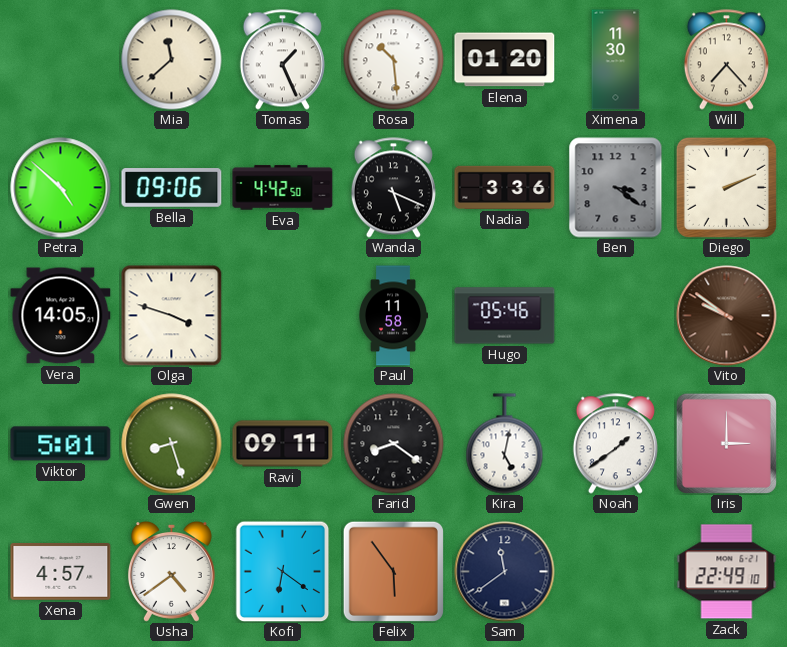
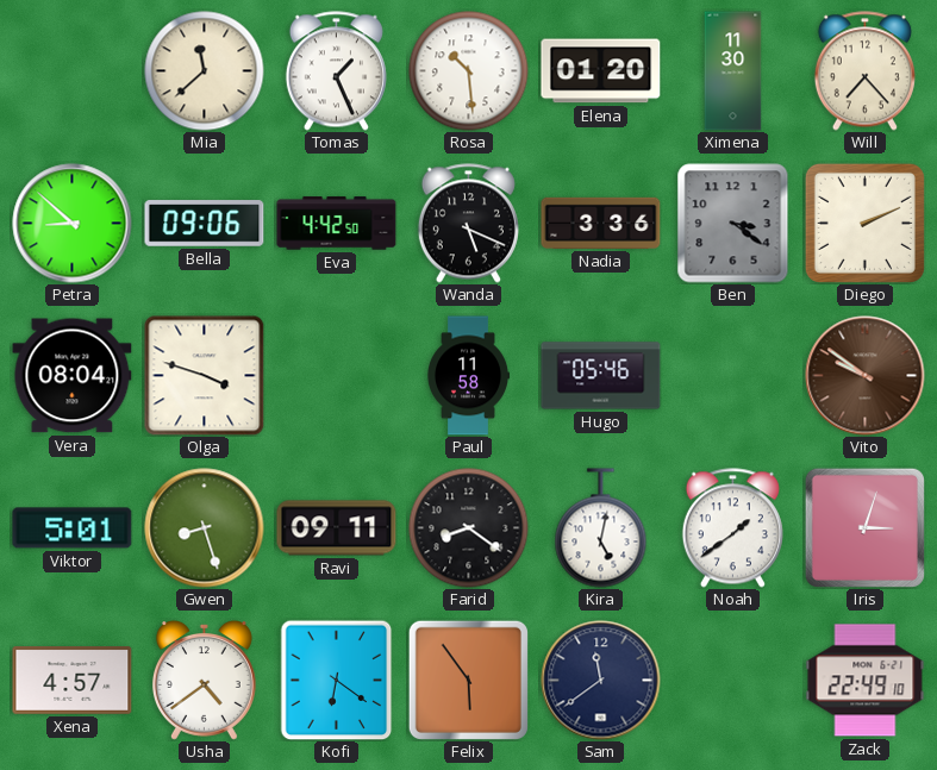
Petra: 4:52 -> 8:52 (73, 224)
Vera: 14:05 -> 08:04 (73, 376)
Iris: 3:00 -> 3:03 (864, 527)
